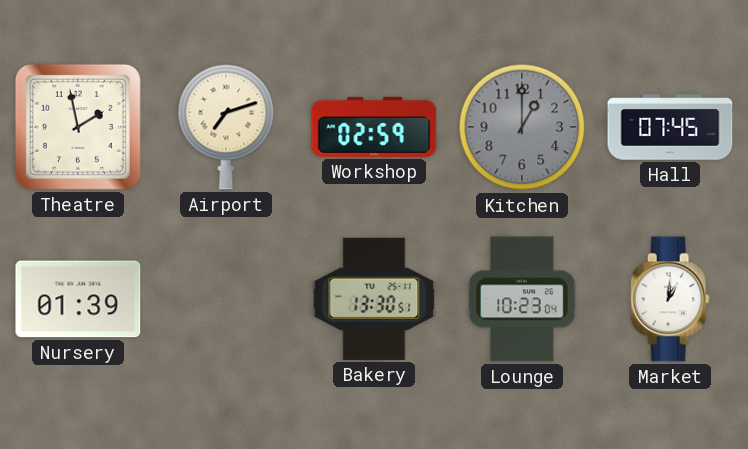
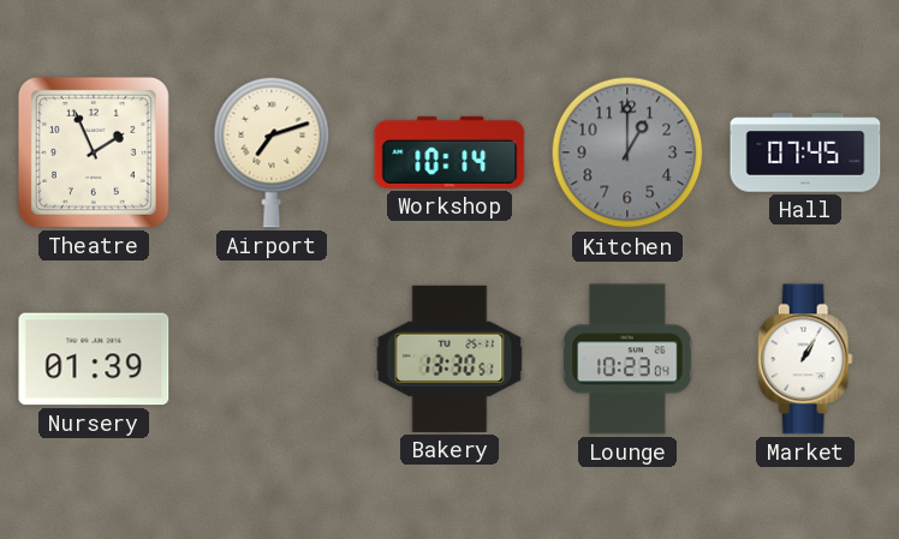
Theatre: 1:58 -> 1:56 (94, 152)
Workshop: 02:59 -> 10:14 (449, 152)
Market: 1:01 -> 1:05 (805, 359)
